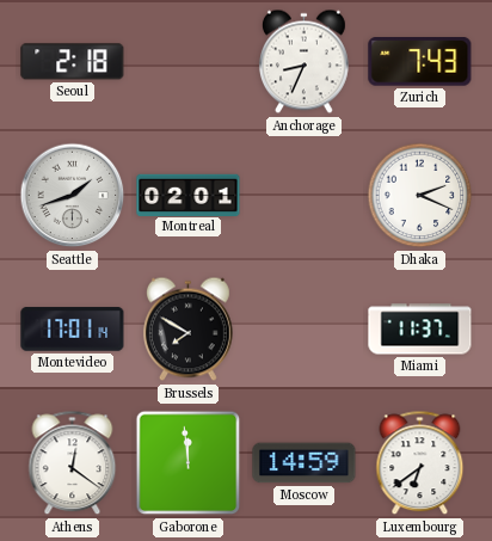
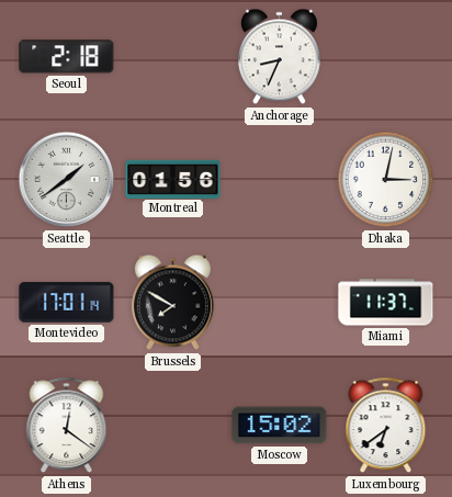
Zurich: 7:43 -> none (420, 62)
Seattle: 1:42 -> 1:39 (67, 180)
Montreal: 02:01 -> 01:56 (173, 179)
Dhaka: 2:19 -> 3:02 (386, 180)
Gaborone: 11:59 -> none (189, 463)
Moscow: 14:59 -> 15:02 (280, 426)
